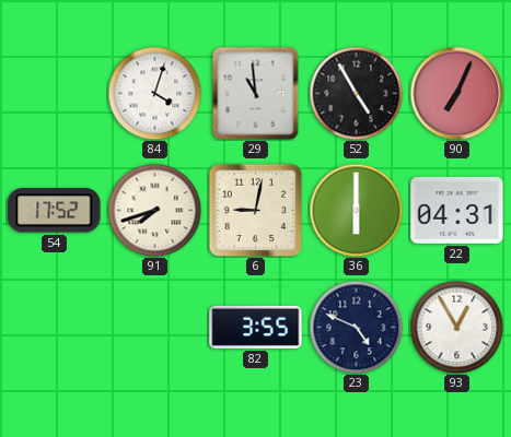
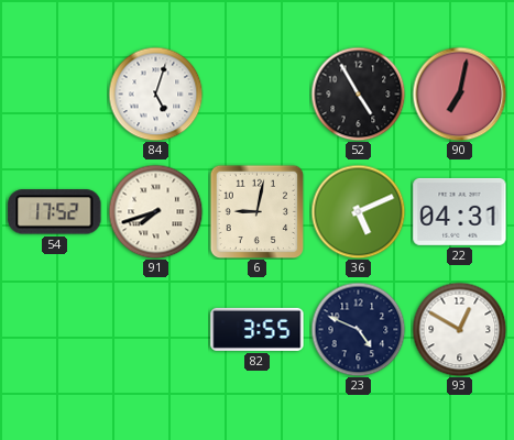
84: 4:03 -> 5:03 (155, 94)
29: 10:59 -> none (256, 93)
90: 7:04 -> 7:02 (459, 94)
36: 6:00 -> 5:11 (358, 211)
93: 12:55 -> 12:50 (459, 329)
